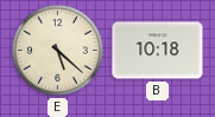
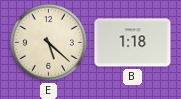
B: 10:18 -> 1:18 (133, 43)
